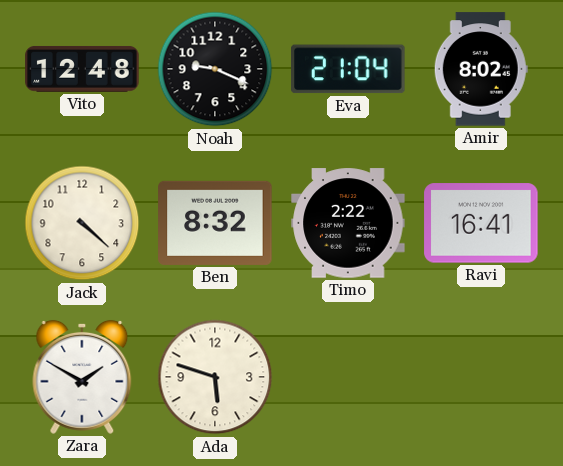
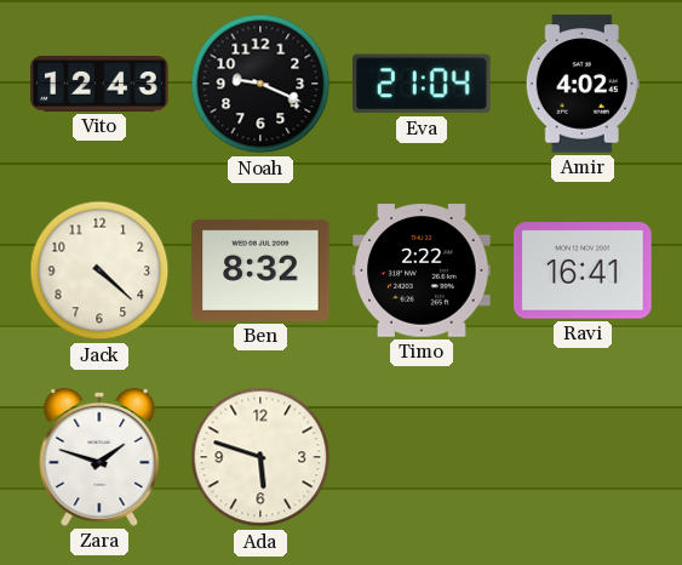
Vito: 12:48 -> 12:43 (99, 84)
Amir: 8:02 -> 4:02 (583, 84)
Zara: 1:50 -> 1:48 (99, 457)
